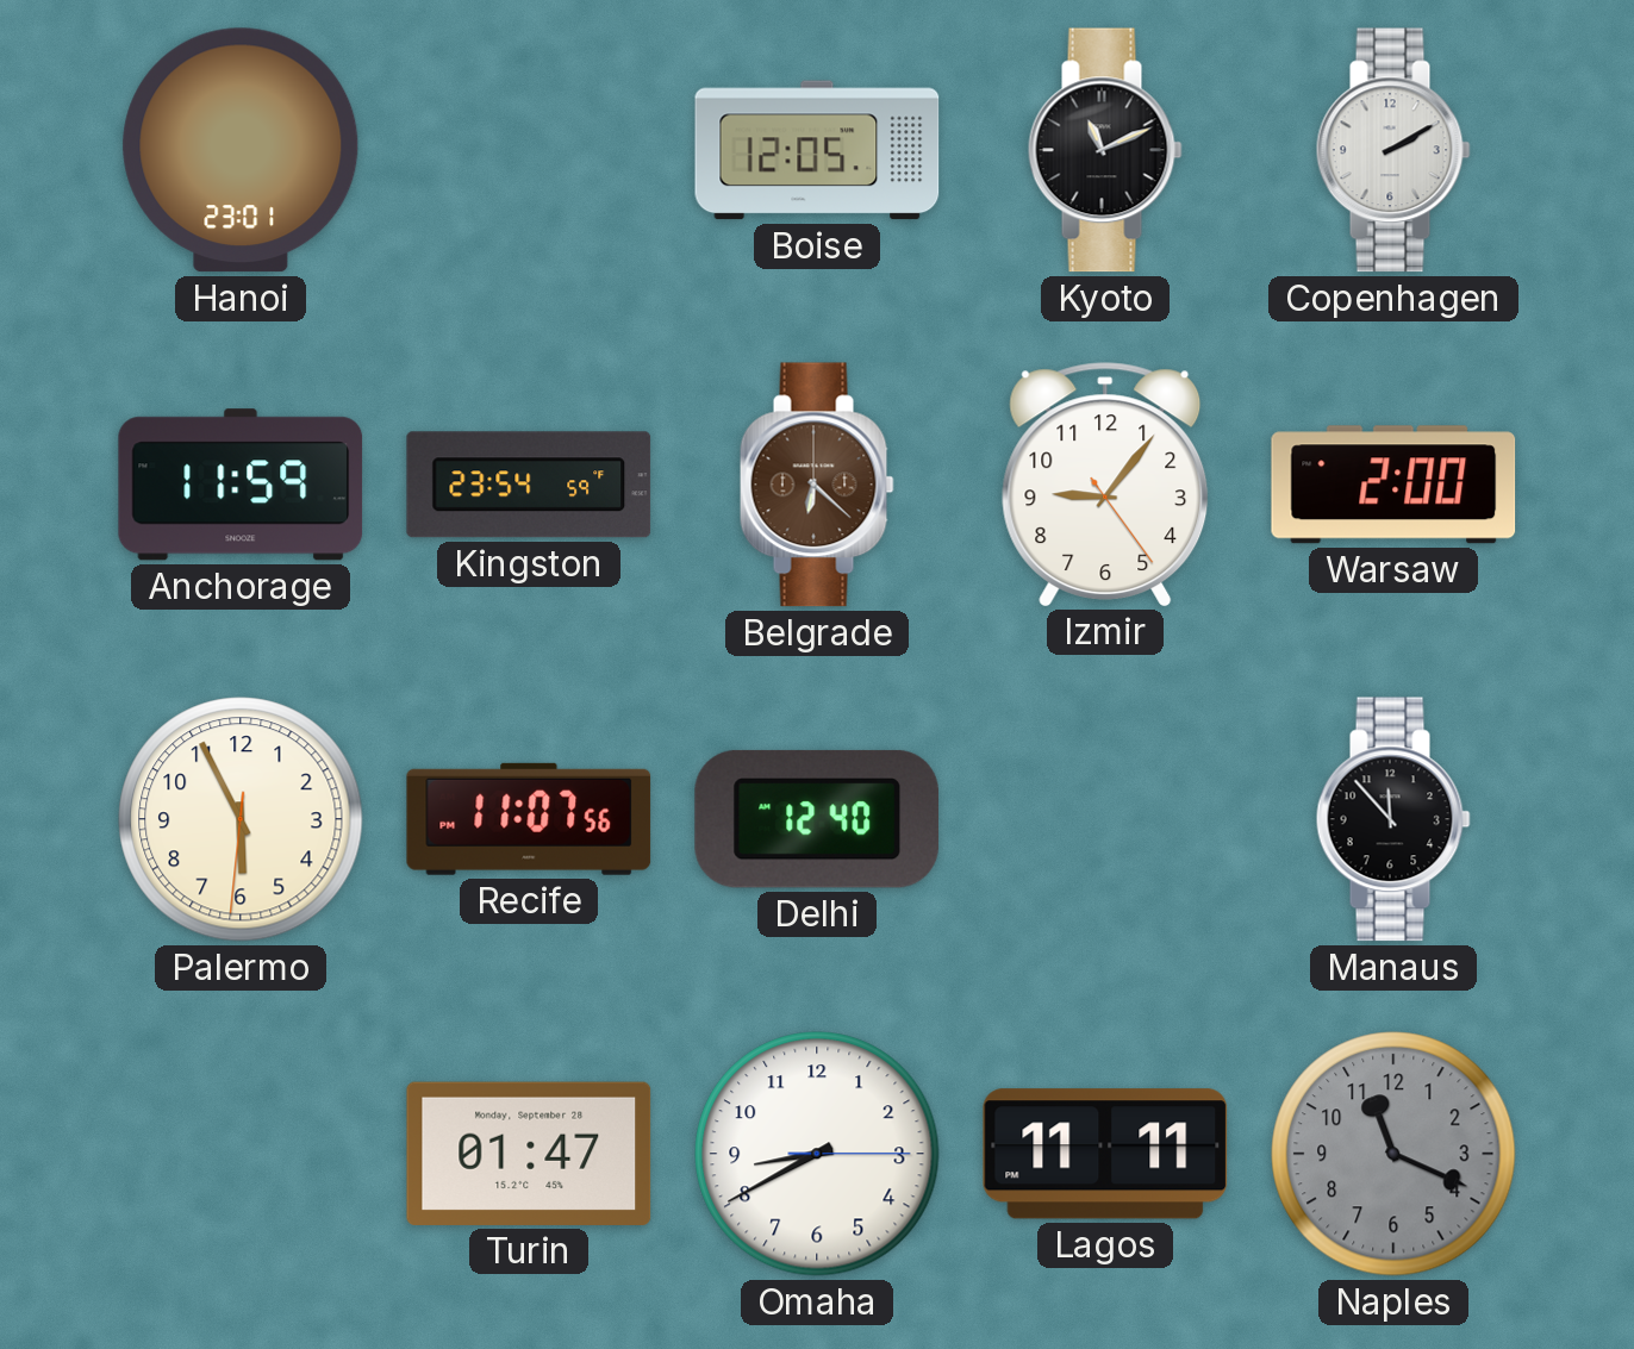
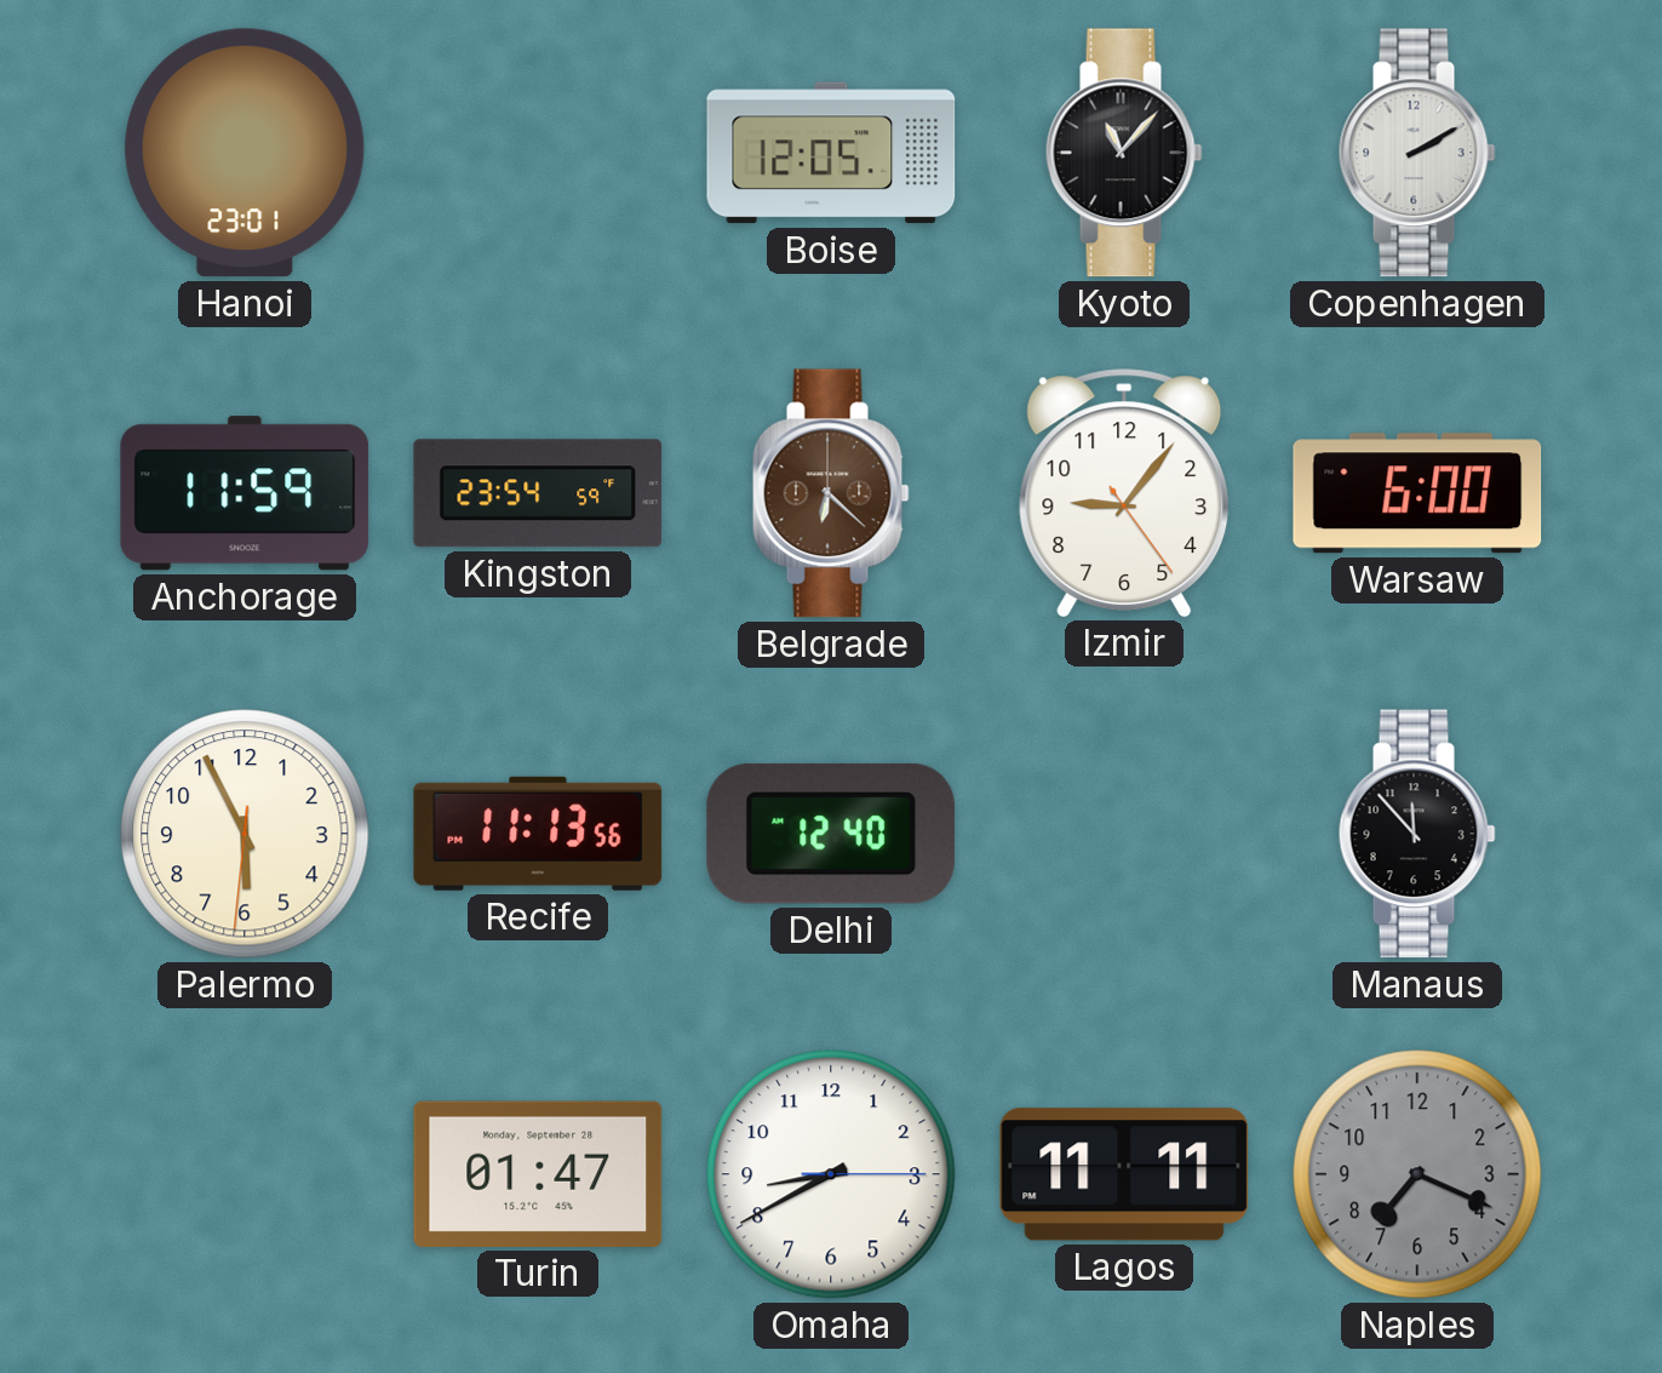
Kyoto: 11:11 -> 11:07 (1124, 153)
Warsaw: 2:00 -> 6:00 (1417, 493)
Recife: 11:07 -> 11:13 (538, 834)
Naples: 11:19 -> 7:19 (1417, 1174)
